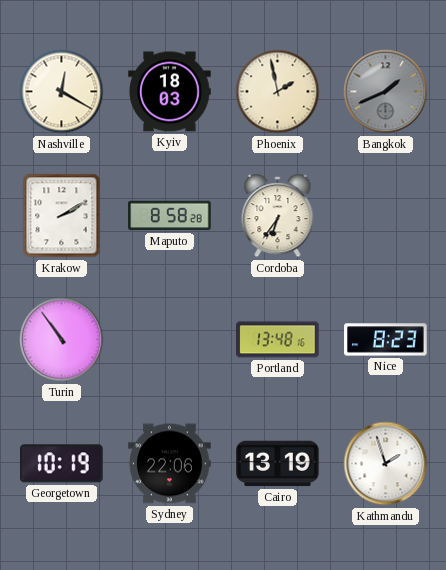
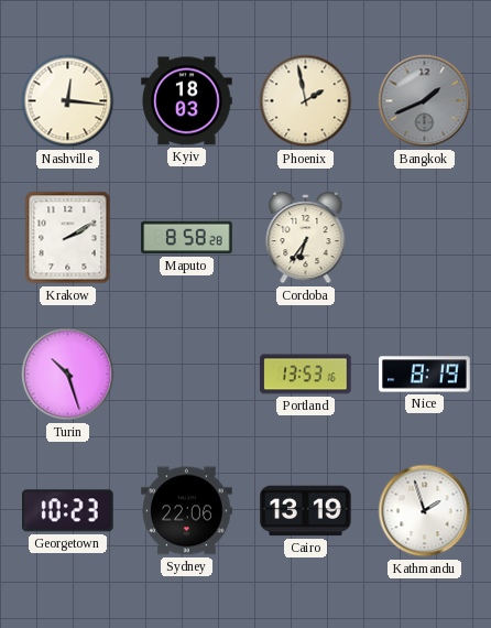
Nashville: 12:20 -> 12:16 (68, 101)
Turin: 10:54 -> 10:27 (68, 375)
Portland: 13:48 -> 13:53 (306, 375)
Nice: 8:23 -> 8:19 (425, 375)
Georgetown: 10:19 -> 10:23 (68, 511)
